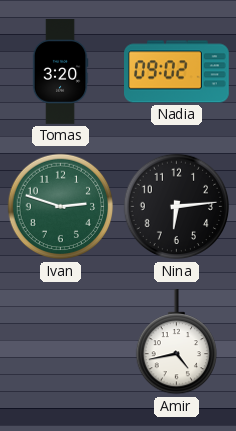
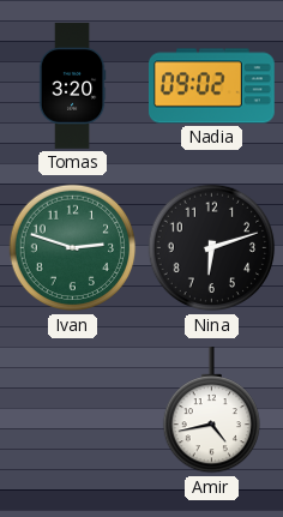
Nina: 6:14 -> 6:12 (212, 248)
